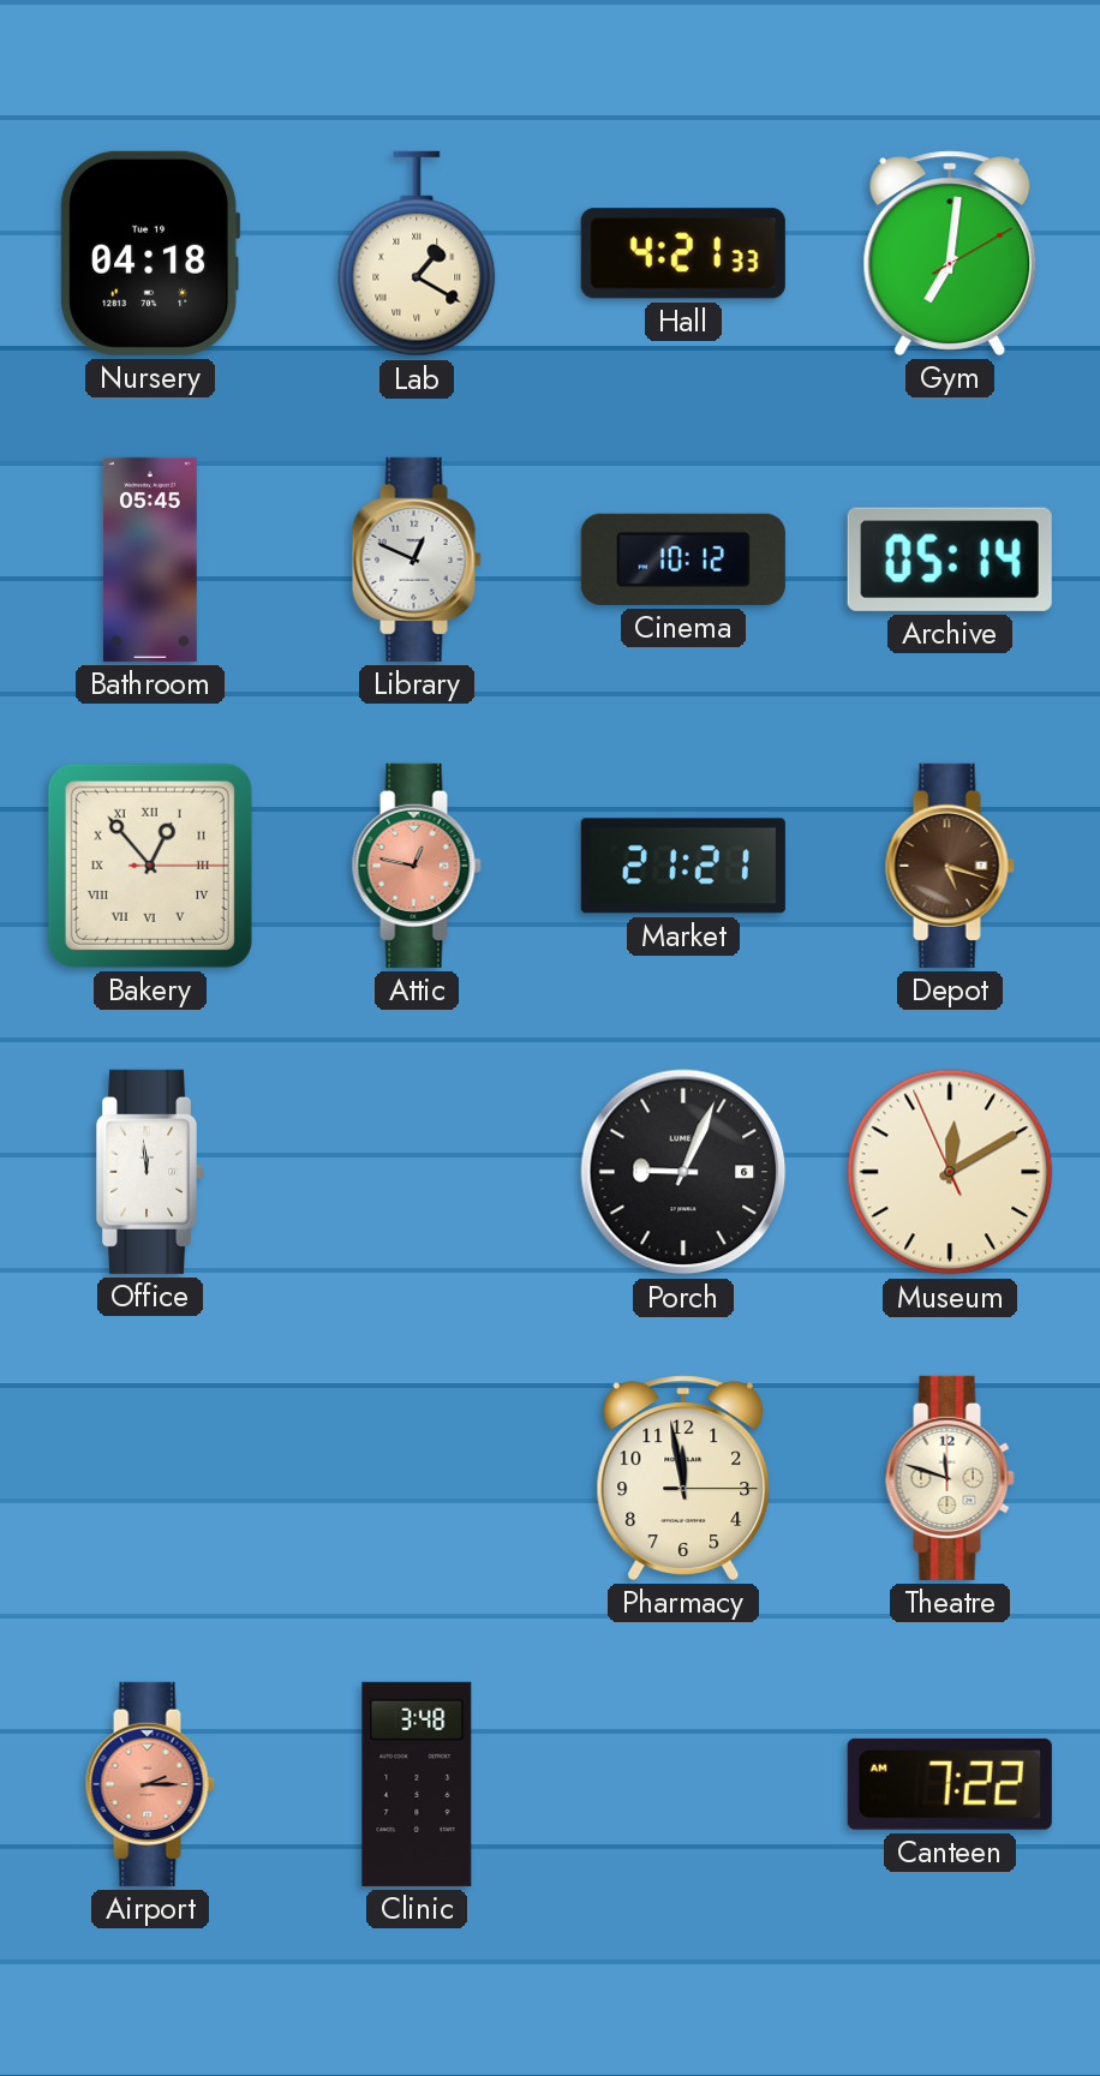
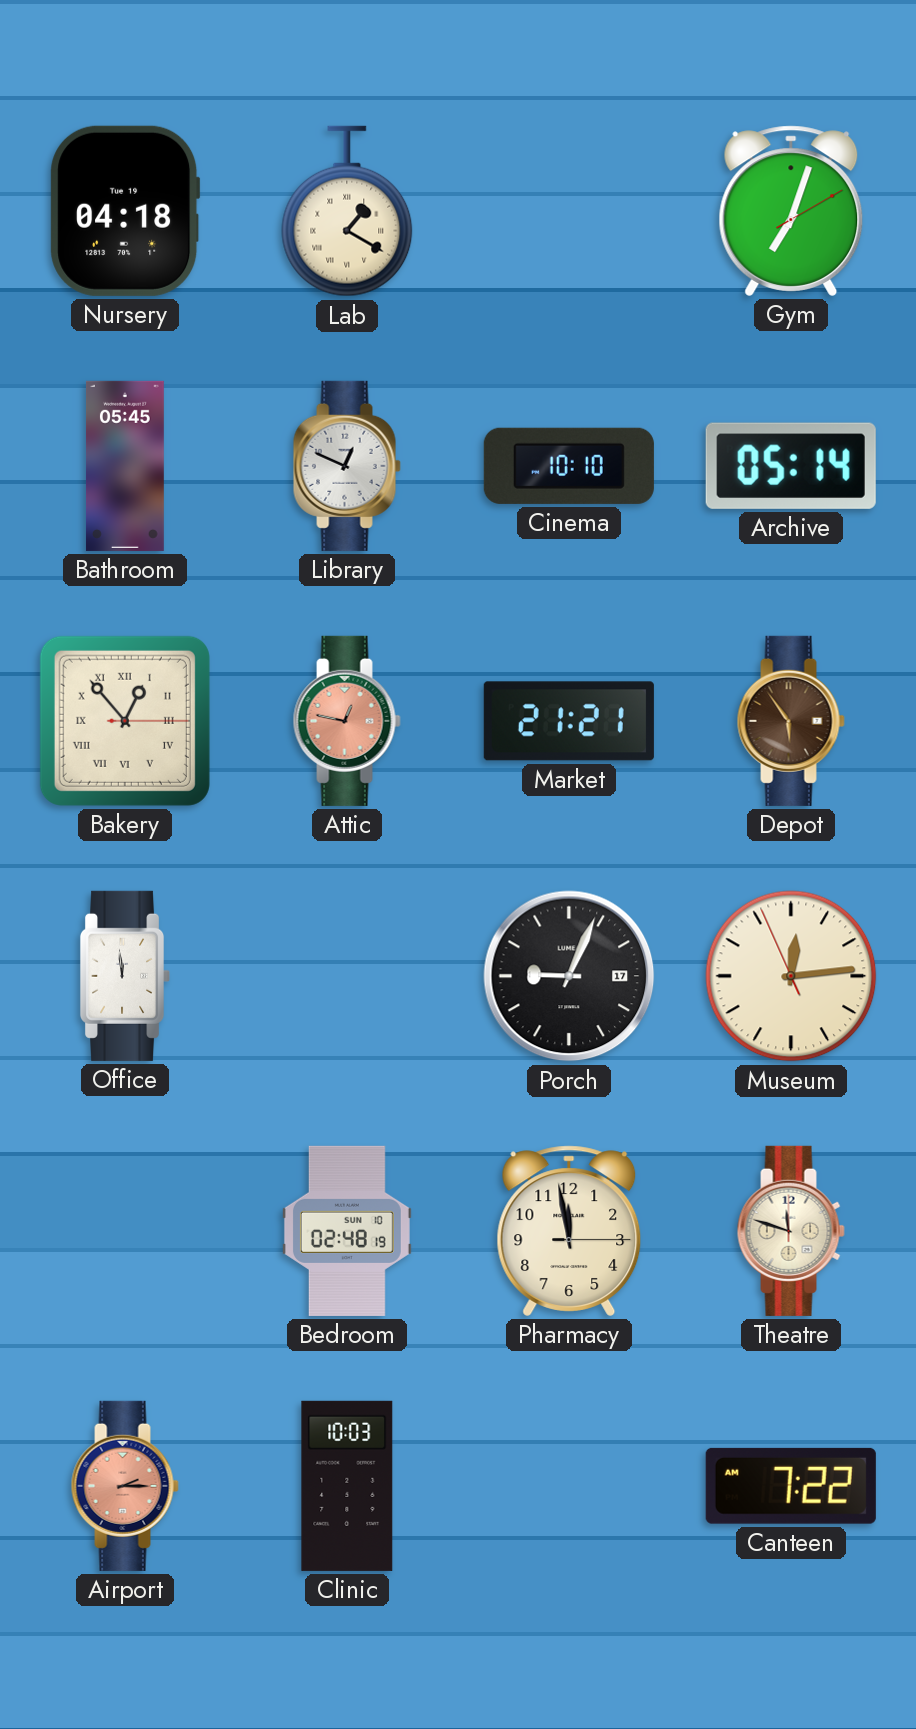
Hall: 4:21 -> none (683, 253)
Gym: 7:01 -> 7:03 (791, 211)
Cinema: 10:12 -> 10:10 (569, 466)
Depot: 5:18 -> 5:54 (791, 721)
Porch date: 6 -> 17 (569, 976)
Museum: 12:09 -> 12:13 (791, 976)
Bedroom: none -> 02:48 (347, 1231)
Clinic: 3:48 -> 10:03 (347, 1486)
